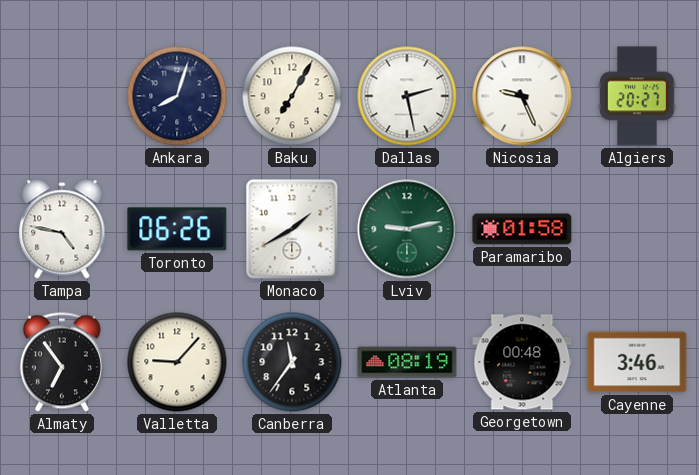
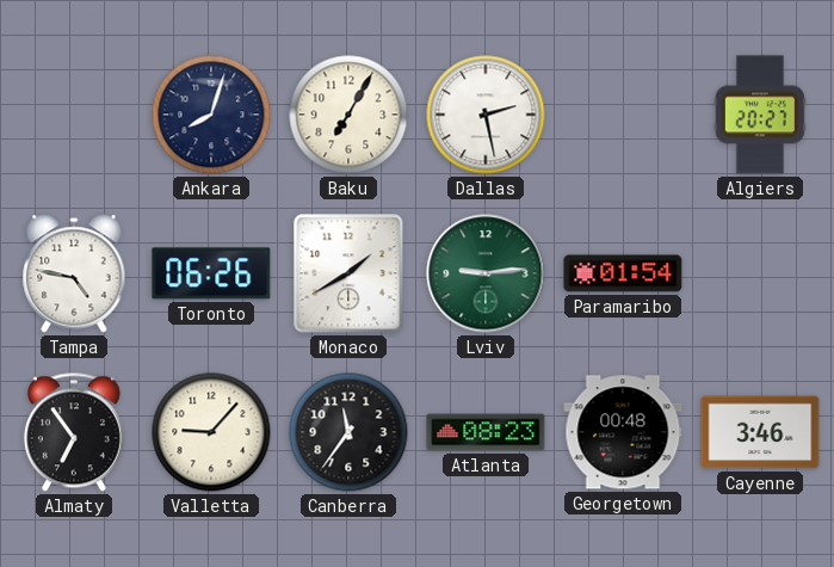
Nicosia: 9:26 -> none (522, 96)
Lviv: 9:13 -> 9:14 (486, 273)
Paramaribo: 01:58 -> 01:54 (623, 273)
Atlanta: 08:19 -> 08:23 (486, 432)
